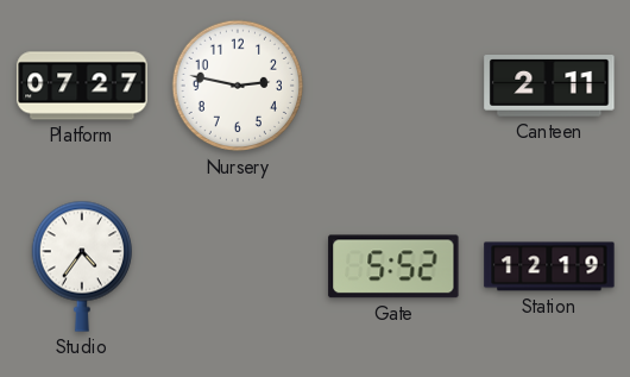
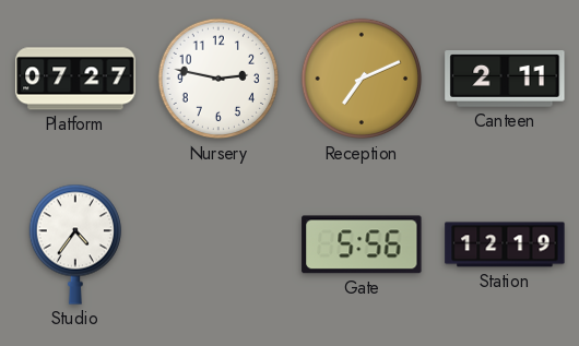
Reception: none -> 7:11 (362, 79)
Gate: 5:52 -> 5:56 (362, 244)
